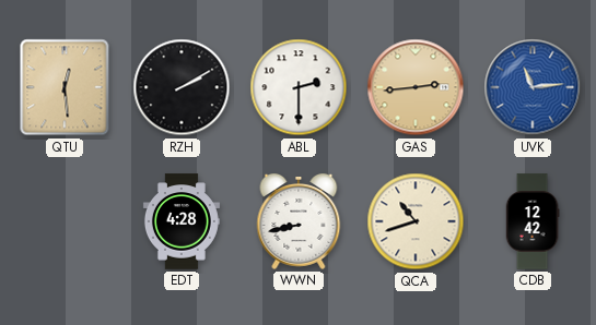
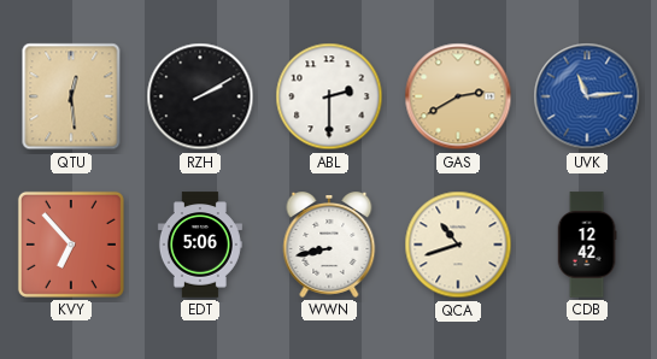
GAS: 2:44 -> 2:40 (458, 96)
KVY: none -> 6:53 (71, 245)
EDT: 4:28 -> 5:06 (200, 245)
